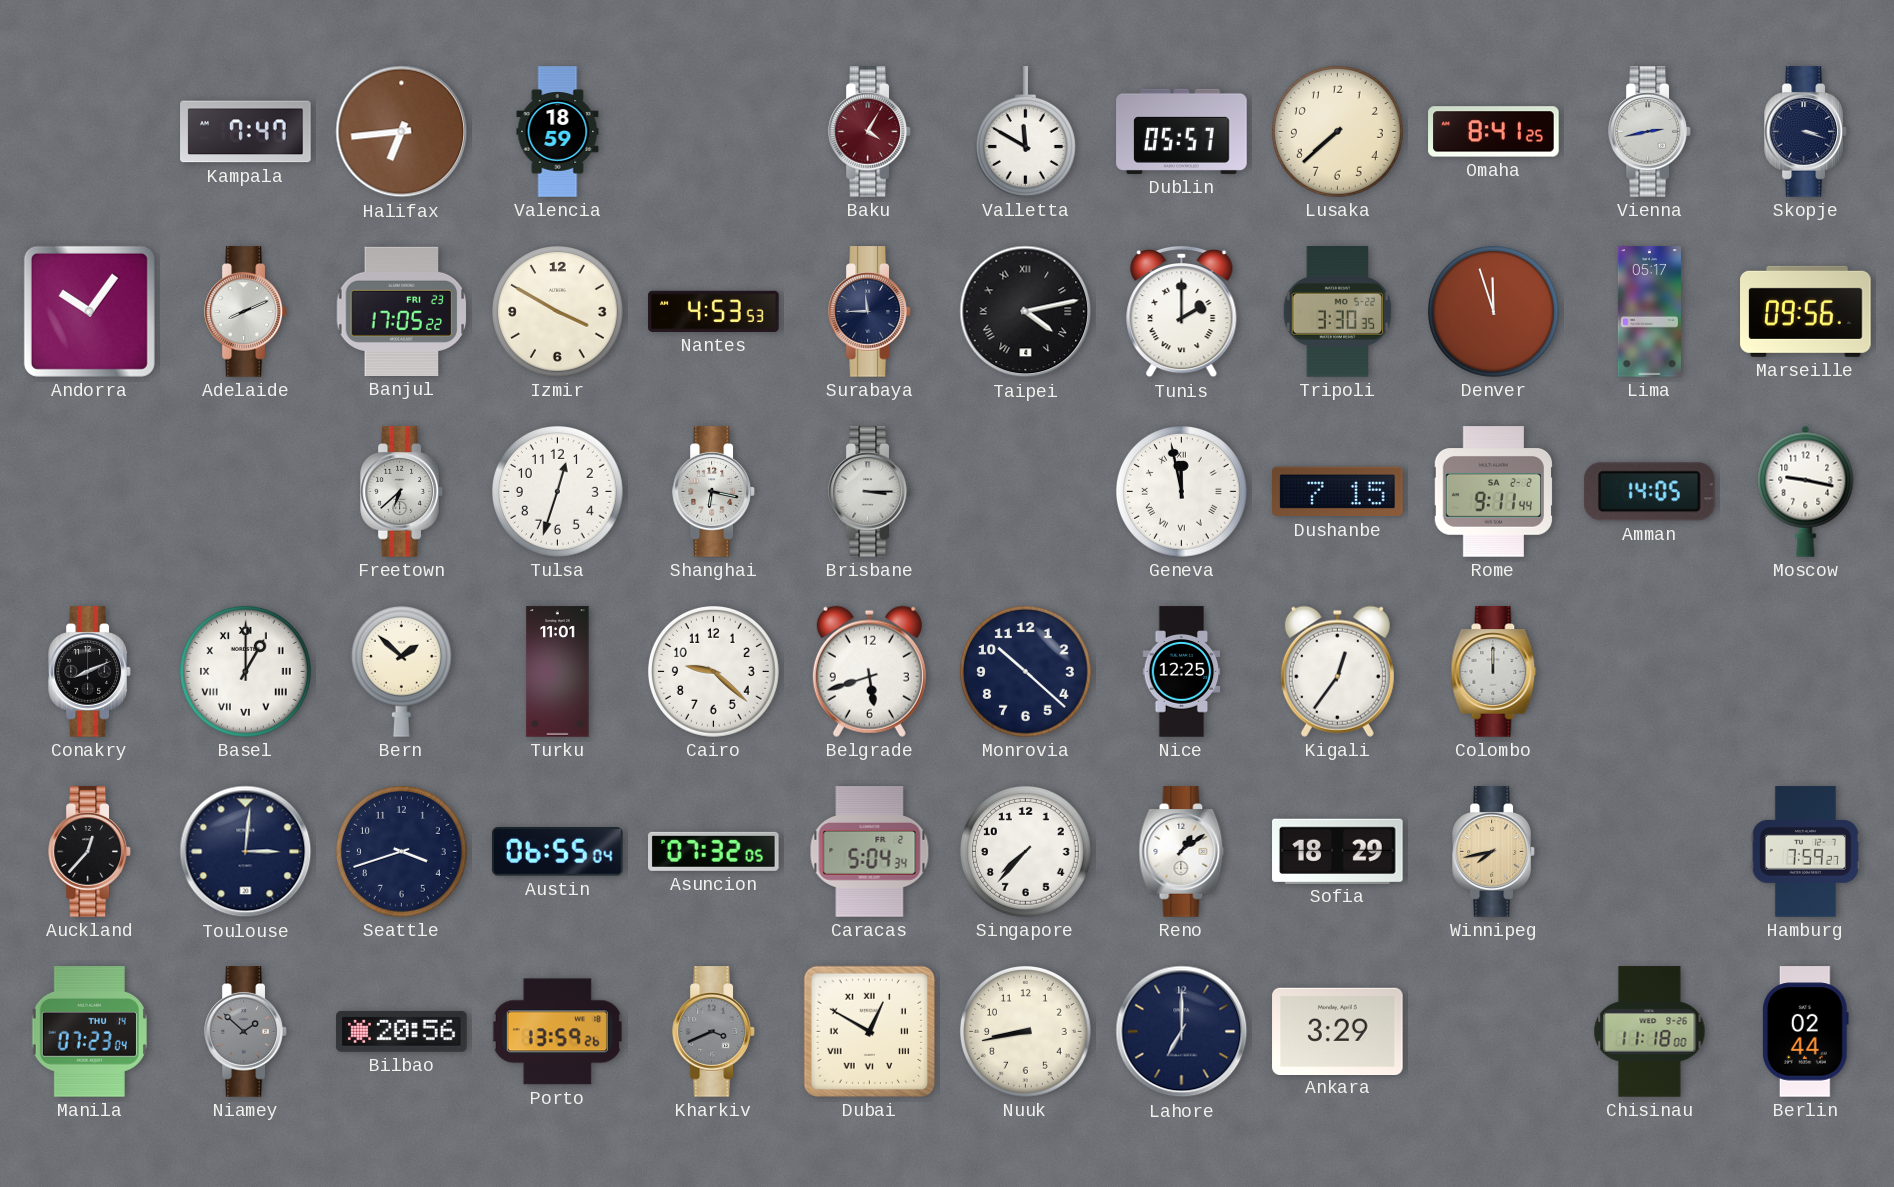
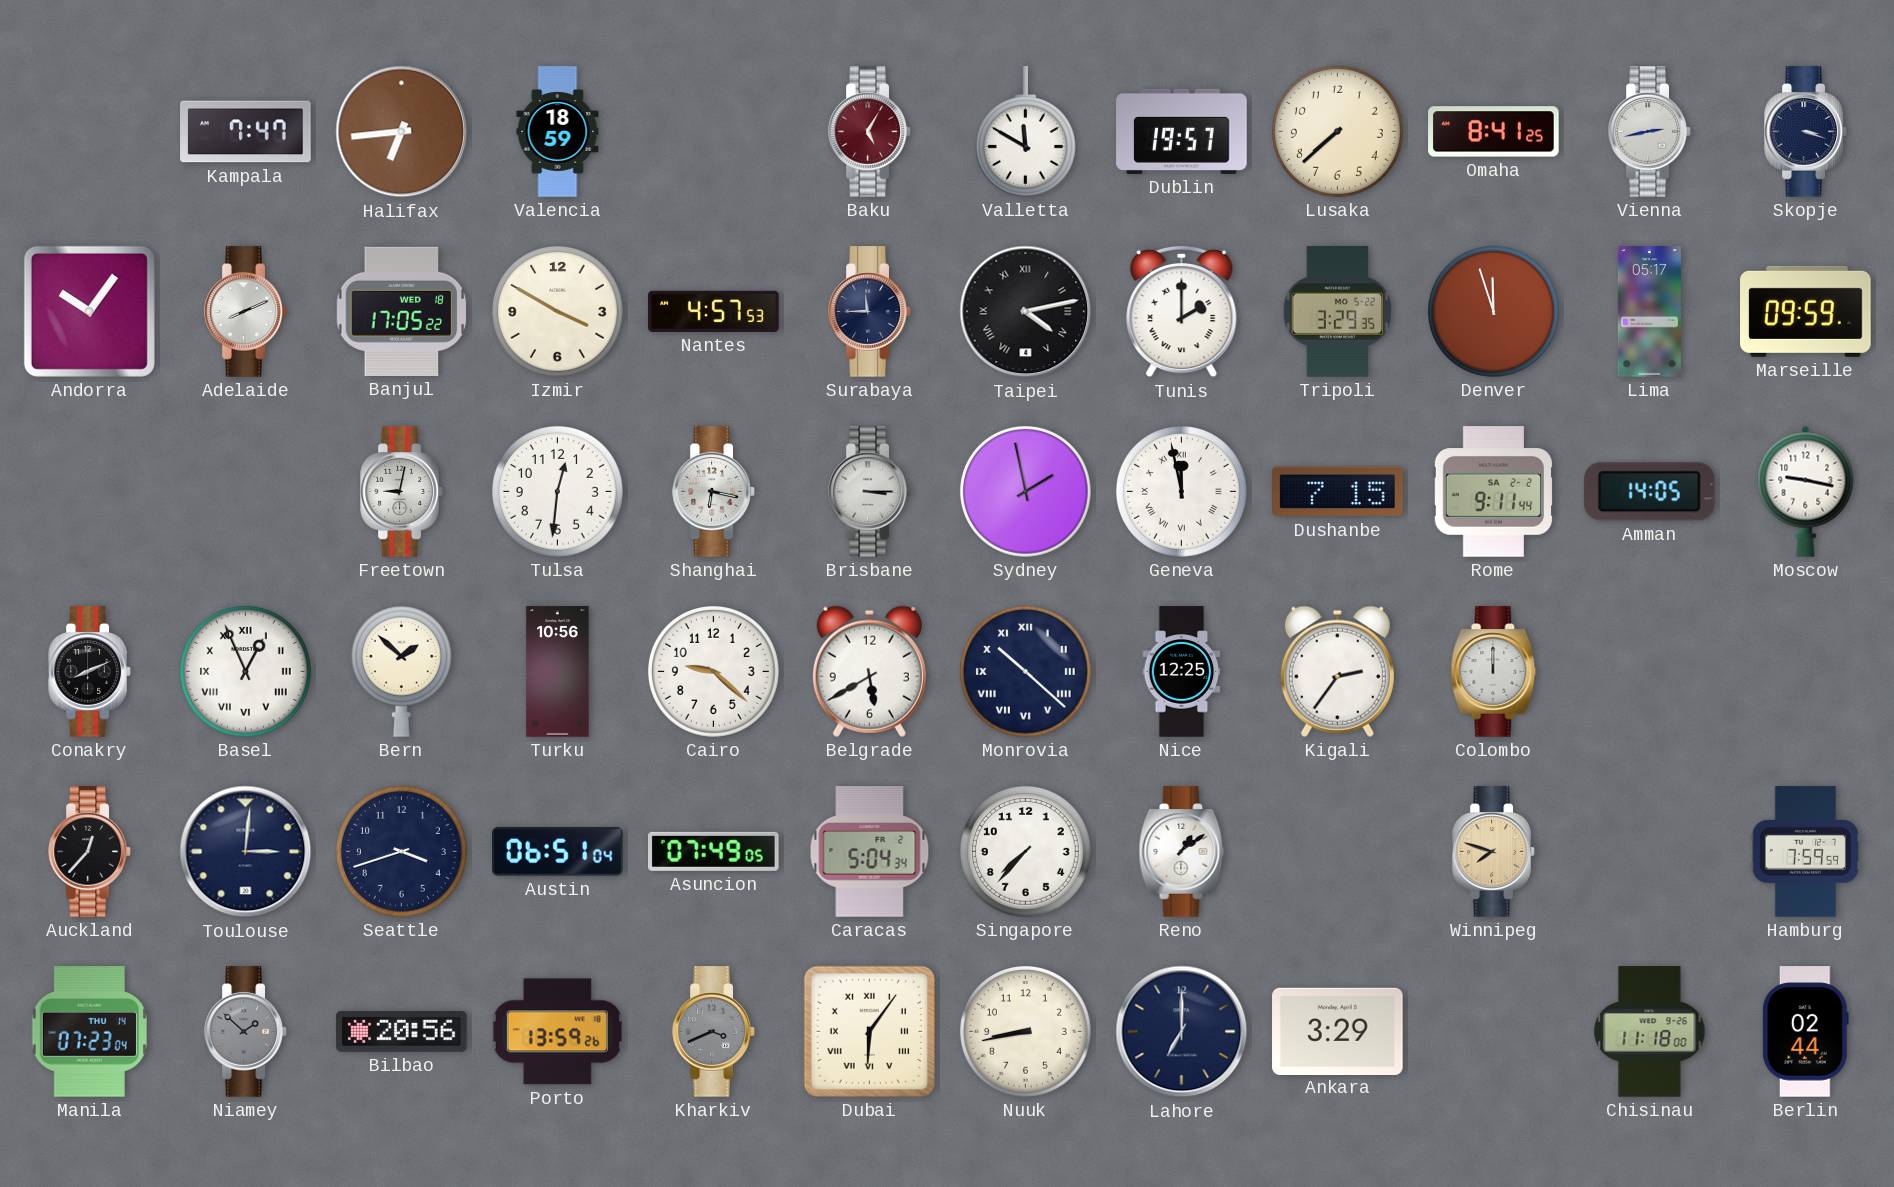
Baku: 4:05 -> 5:05 (870, 132)
Dublin: 05:57 -> 19:57 (1182, 131)
Banjul date: FRI 23 -> WED 18 (402, 311)
Nantes: 4:53 -> 4:57 (714, 311)
Tripoli: 3:30 -> 3:29 (1338, 312)
Marseille: 09:56 -> 09:59 (1806, 311)
Freetown: 6:38 -> 9:02 (402, 492)
Tulsa: 12:33 -> 12:31 (557, 491)
Sydney: none -> 1:58 (1025, 491)
Basel: 1:00 -> 12:56 (245, 671)
Turku: 11:01 -> 10:56 (558, 672)
Belgrade: 5:42 -> 5:40 (869, 671)
Monrovia numerals: Arabic -> Roman (1025, 671)
Kigali: 12:36 -> 2:36 (1337, 671)
Austin: 06:55 -> 06:51 (558, 852)
Asuncion: 07:32 -> 07:49 (714, 851)
Sofia: 18:29 -> none (1338, 851)
Winnipeg: 7:43 -> 7:48 (1494, 852)
Hamburg: 7:59:27 -> 7:59:59 (1805, 852)
Dubai: 12:50 -> 6:06 (869, 1031)
